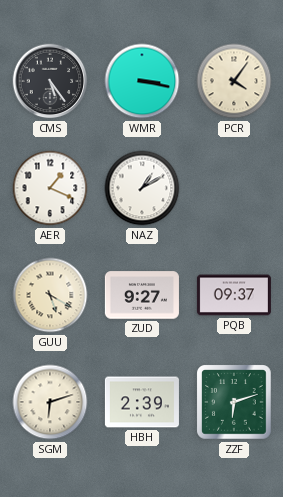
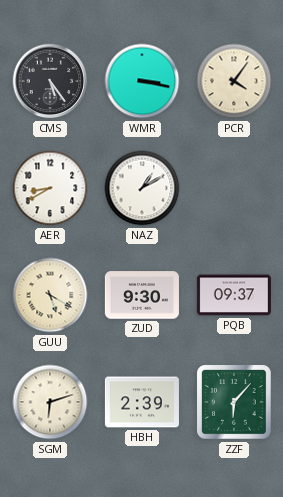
AER: 1:19 -> 8:40 (50, 188)
ZUD: 9:27 -> 9:30 (142, 295)
ZZF: 6:12 -> 6:07 (234, 402)
